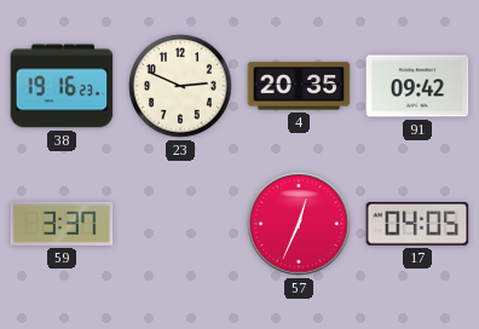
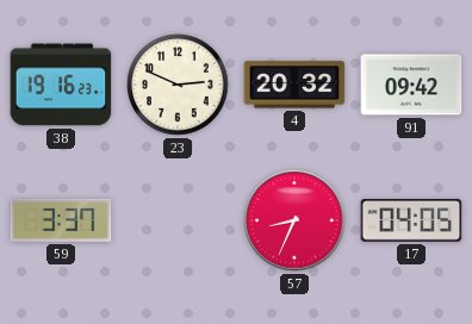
4: 20:35 -> 20:32 (294, 85)
57: 12:34 -> 8:34 (294, 220)
